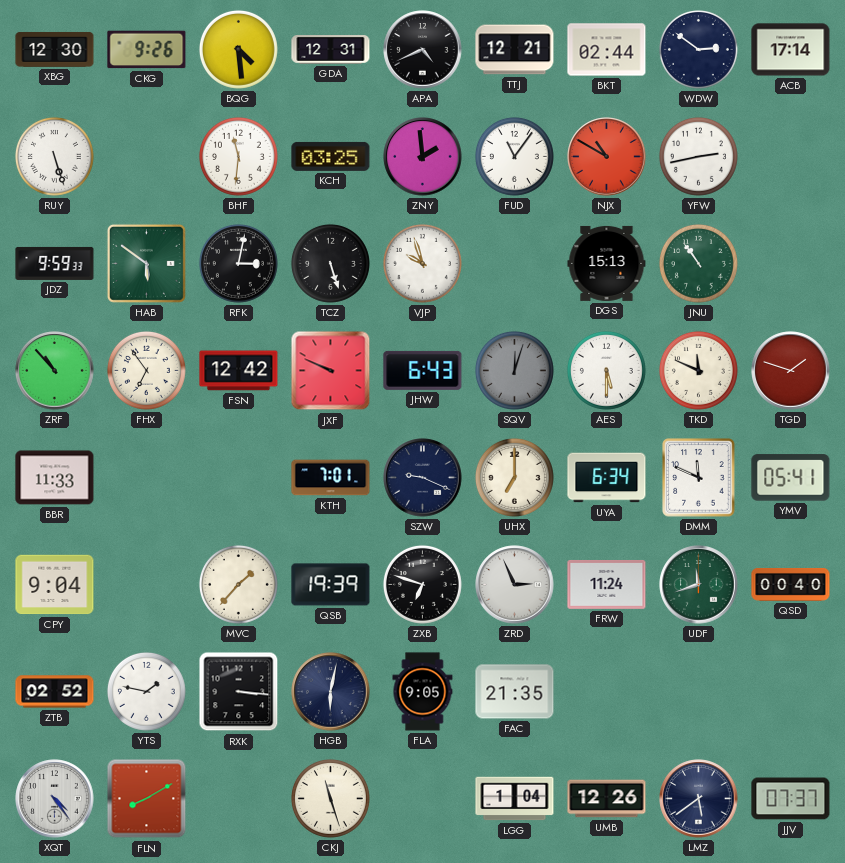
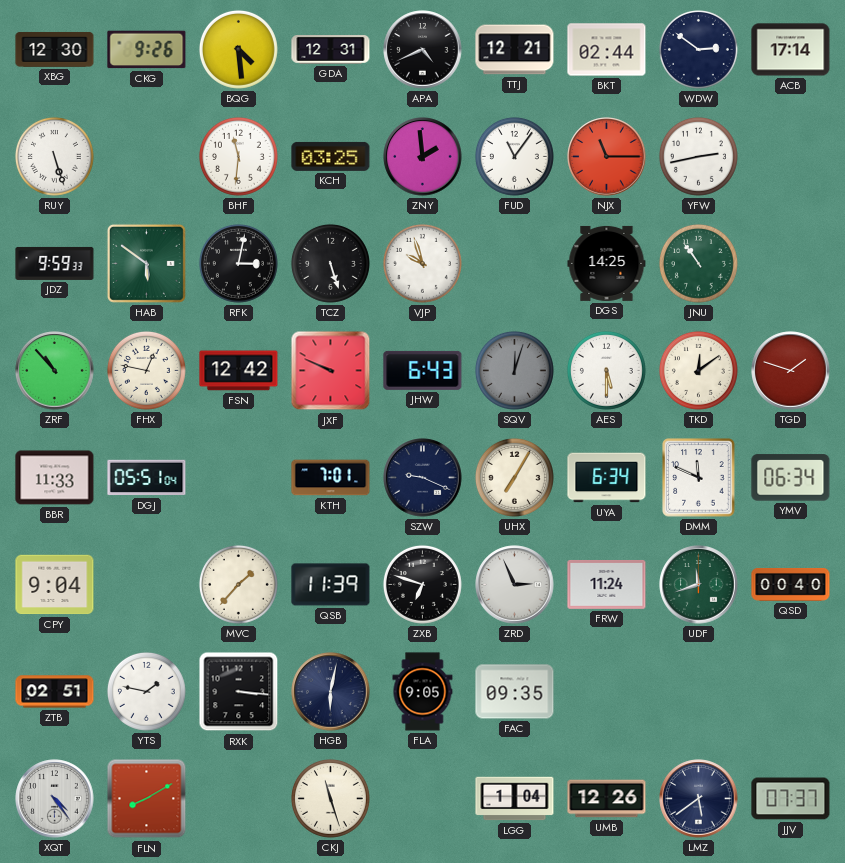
NJX: 10:50 -> 11:15 (607, 157)
DGS: 15:13 -> 14:25 (607, 263)
FHX: 6:54 -> 12:47 (146, 370)
TKD: 11:49 -> 12:09 (698, 370)
DGJ: none -> 05:51 (147, 478)
UHX: 7:00 -> 7:05 (514, 477)
YMV: 05:41 -> 06:34 (791, 478)
QSB: 19:39 -> 11:39 (331, 585)
ZTB: 02:52 -> 02:51 (55, 692)
FAC: 21:35 -> 09:35 (515, 692)
